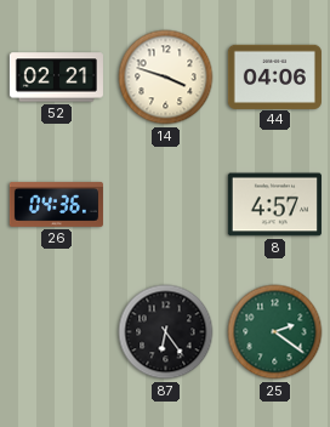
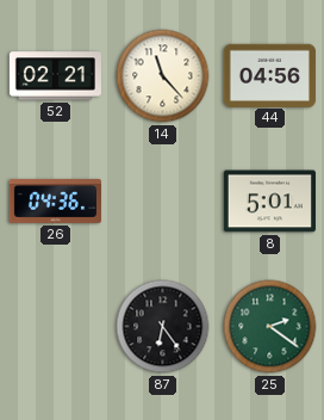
14: 3:48 -> 11:23 (163, 76)
44: 04:06 -> 04:56 (269, 75)
8: 4:57 -> 5:01 (269, 202)
